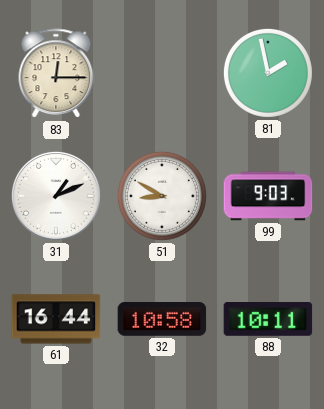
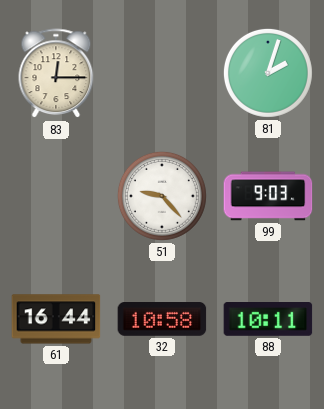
81: 1:58 -> 2:03 (268, 73)
31: 1:11 -> none (56, 196)
51: 8:50 -> 9:23 (162, 196)
